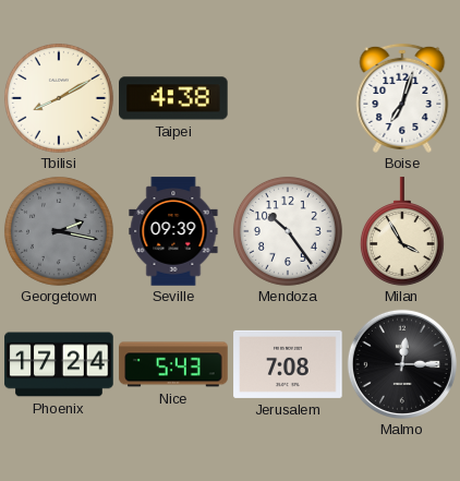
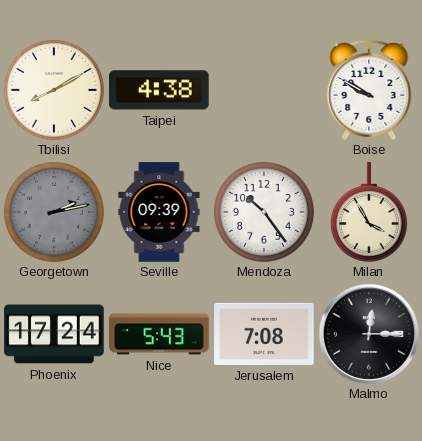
Boise: 7:03 -> 9:50 (369, 90)
Georgetown: 2:17 -> 2:13 (54, 212)
